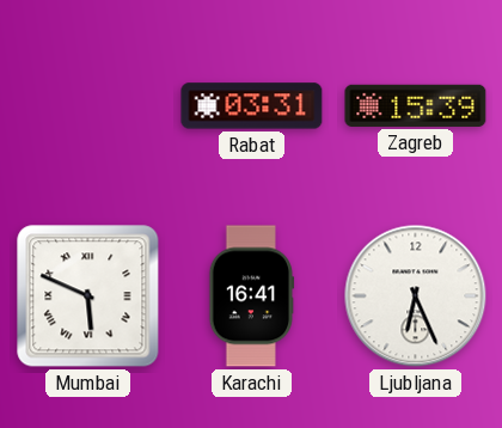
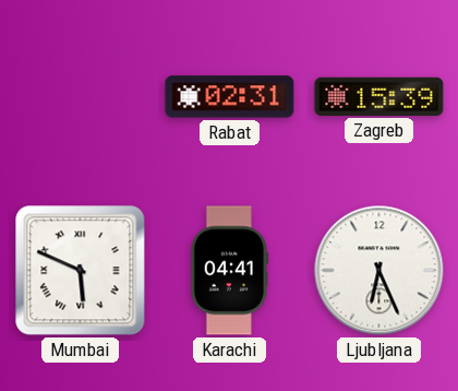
Rabat: 03:31 -> 02:31 (230, 97)
Karachi: 16:41 -> 04:41 (230, 271)
